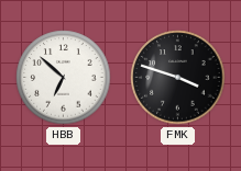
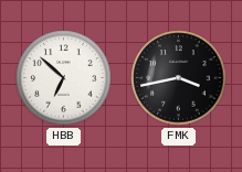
FMK: 3:48 -> 3:43 (179, 78)
